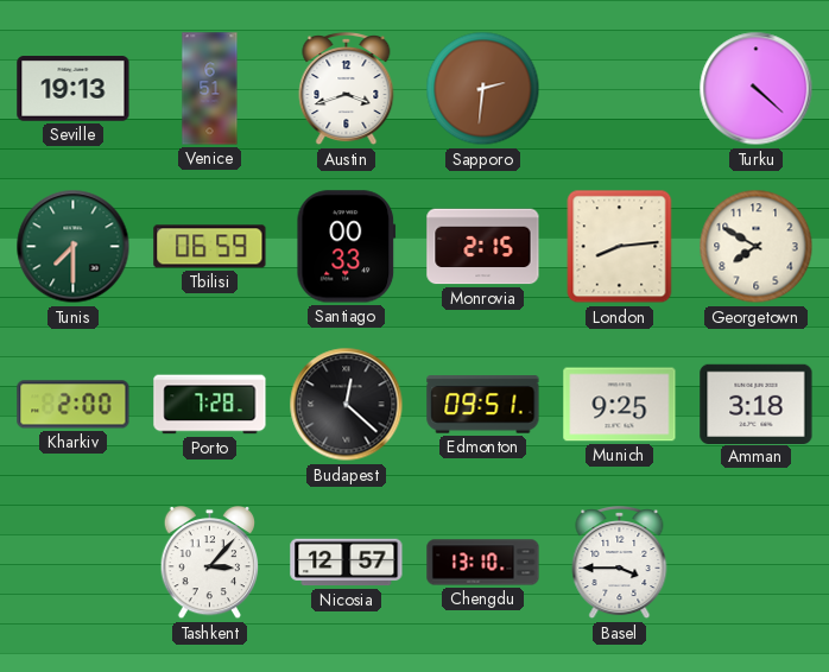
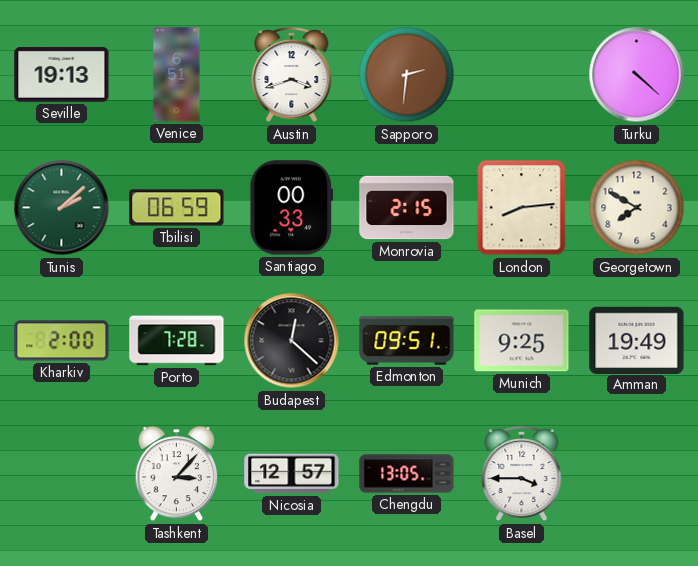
Tunis: 7:30 -> 2:08 (62, 208)
Amman: 3:18 -> 19:49 (637, 340)
Chengdu: 13:10 -> 13:05 (407, 474)
